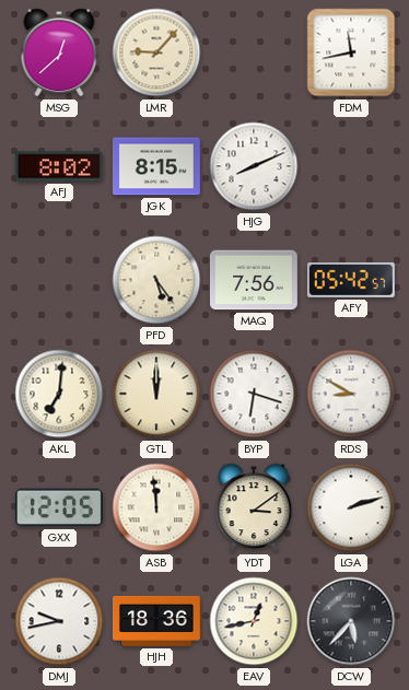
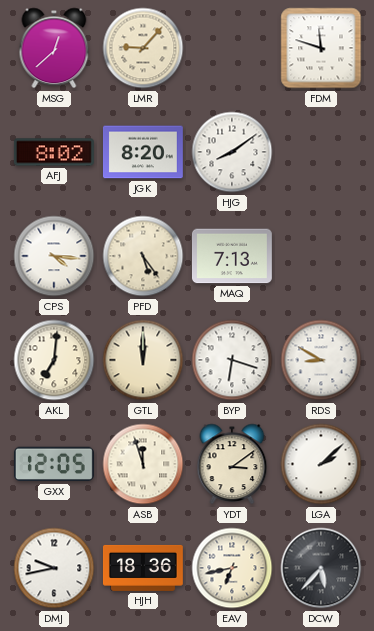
FDM: 11:43 -> 11:48 (321, 48)
JGK: 8:15 -> 8:20 (143, 152)
HJG: 8:11 -> 8:09 (232, 152)
CPS: none -> 4:16 (54, 256)
MAQ: 7:56 -> 7:13 (232, 256)
AFY: 05:42 -> none (351, 280)
ASB: 11:59 -> 11:57 (143, 464)
LGA: 2:12 -> 2:08 (321, 464)
EAV: 12:43 -> 6:43 (232, 568)
